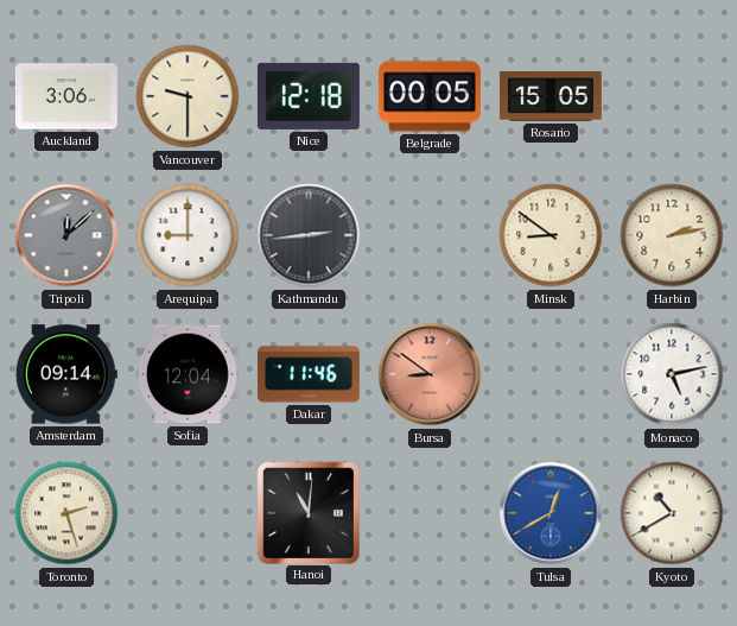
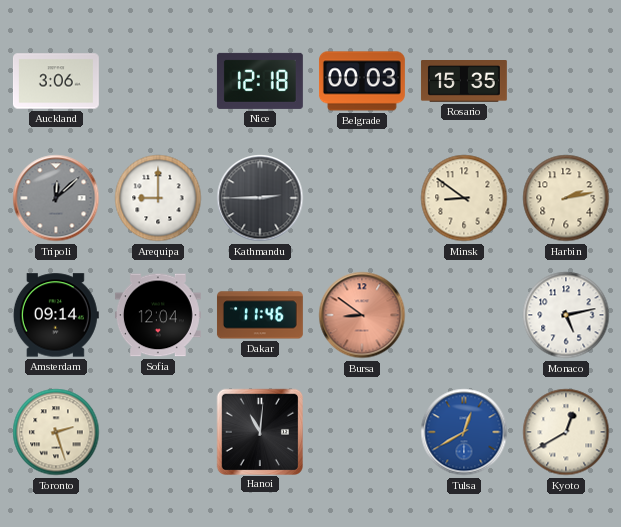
Vancouver: 9:30 -> none (188, 96)
Belgrade: 00:05 -> 00:03 (362, 81)
Rosario: 15:05 -> 15:35 (464, 81)
Kathmandu: 2:44 -> 2:45 (260, 198)
Kyoto: 10:40 -> 12:40 (566, 432)
